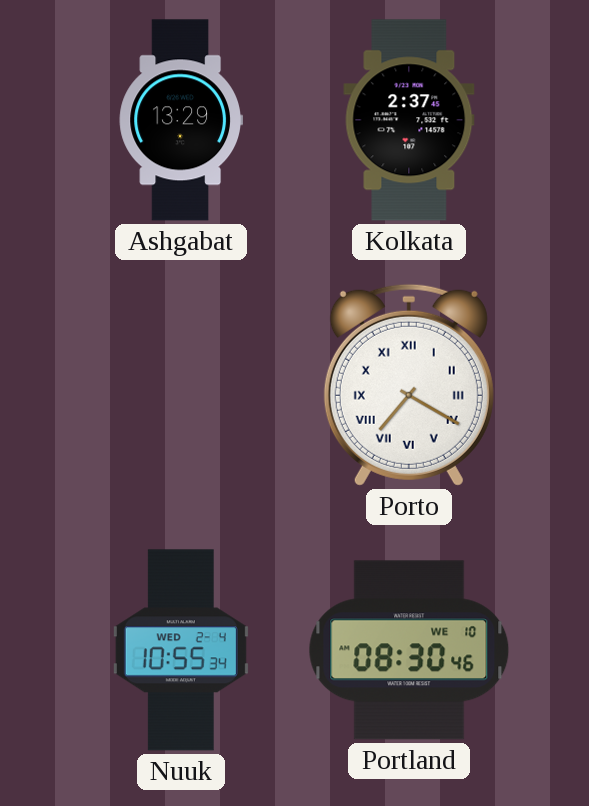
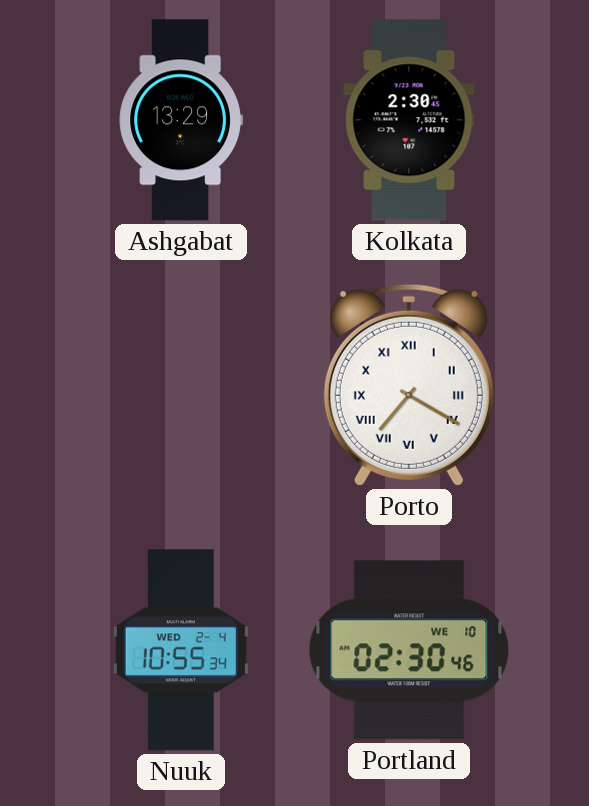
Kolkata: 2:37 -> 2:30 (409, 120)
Portland: 08:30 -> 02:30 (409, 650)
